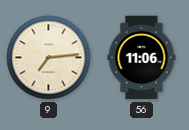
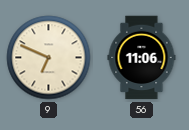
9: 7:14 -> 6:49 (49, 58)
